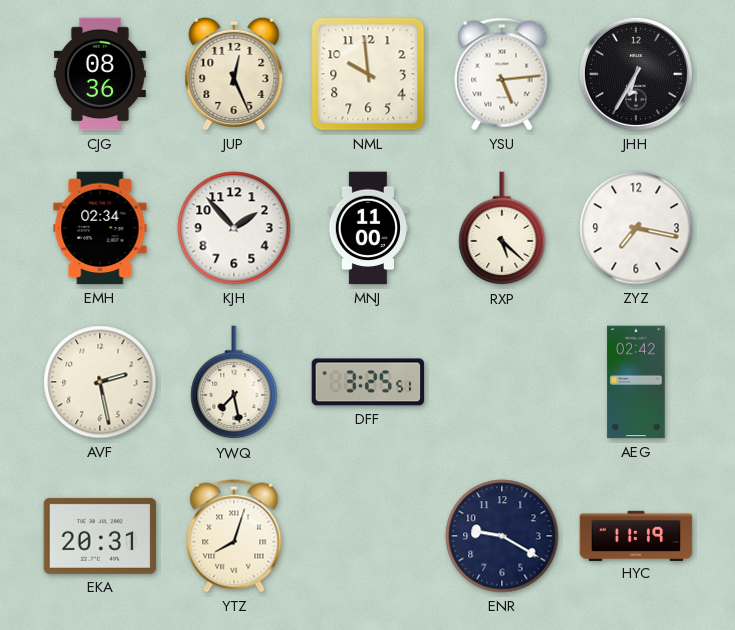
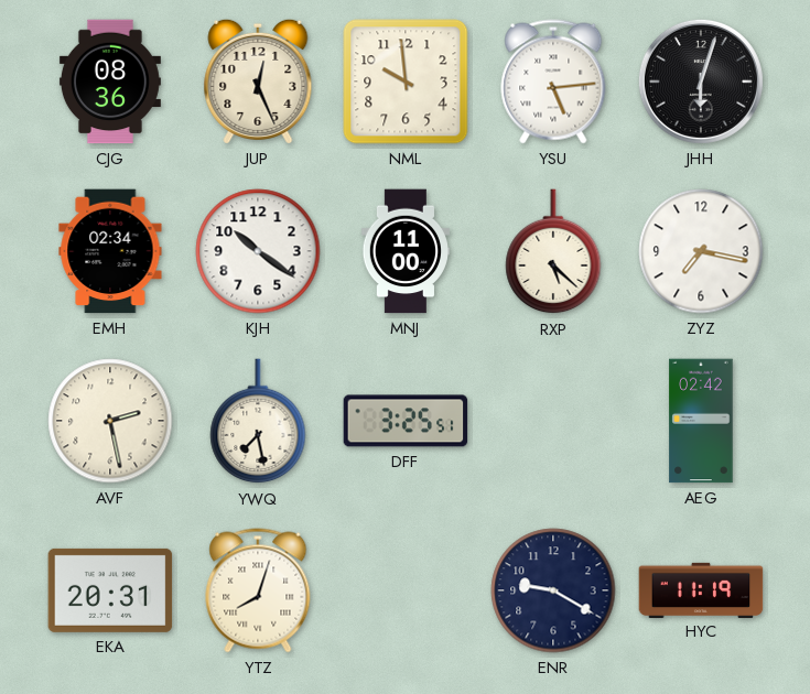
JHH: 6:35 -> 6:03 (701, 82)
KJH: 1:53 -> 10:21 (258, 251)
